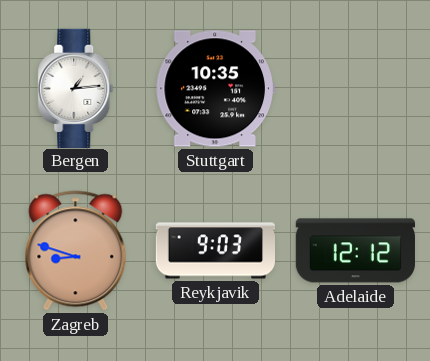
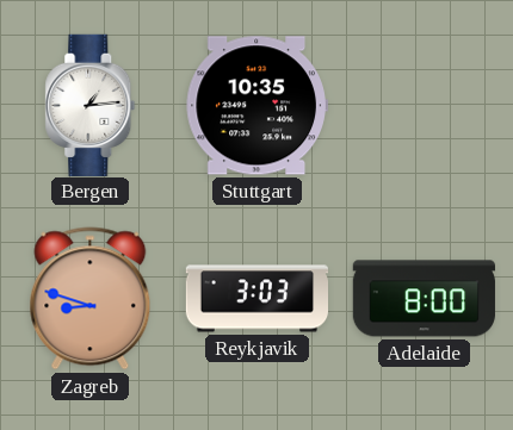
Reykjavik: 9:03 -> 3:03 (256, 299)
Adelaide: 12:12 -> 8:00 (424, 299)
